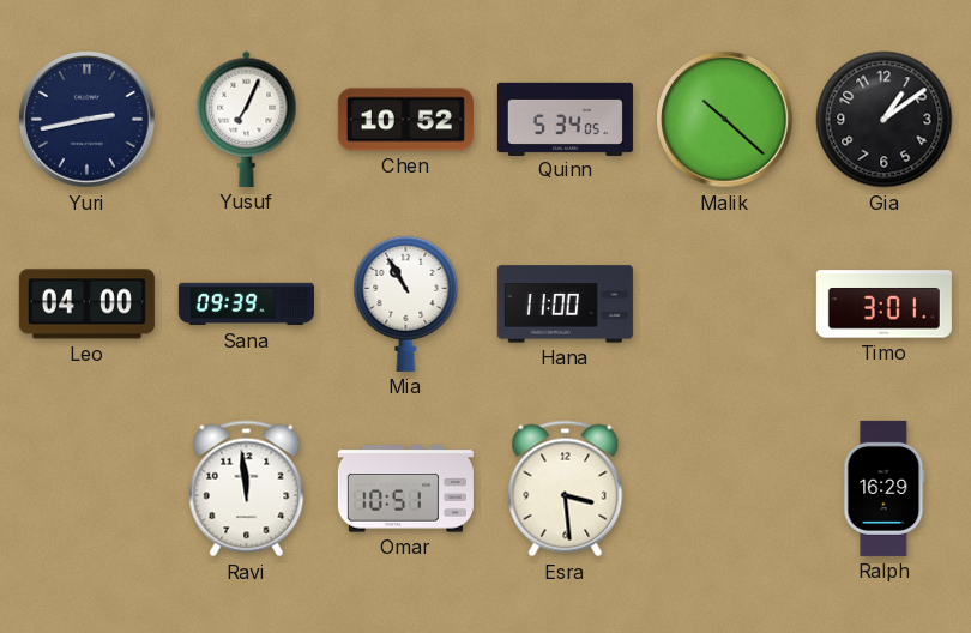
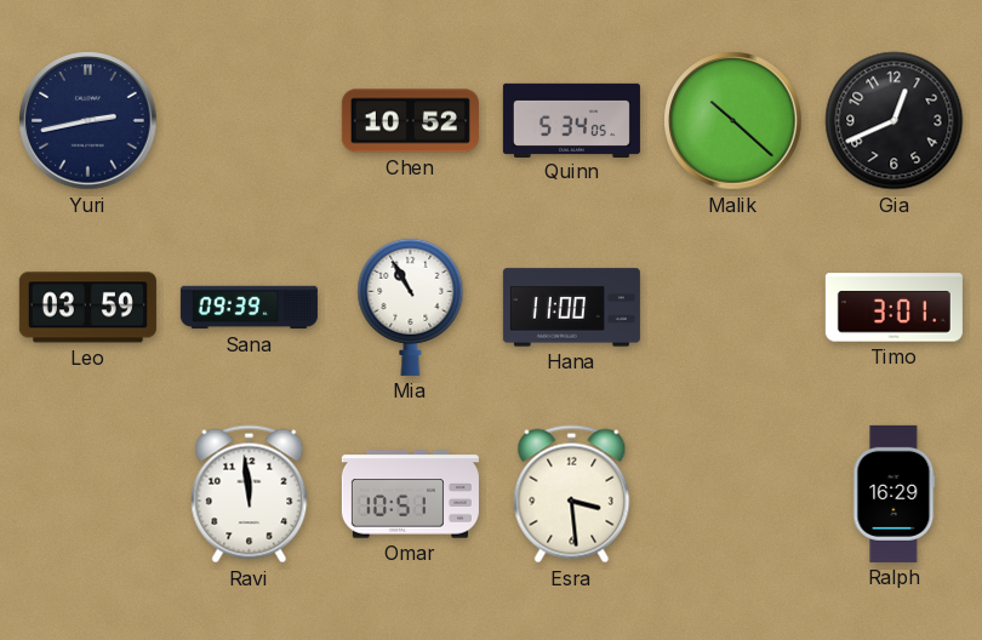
Yusuf: 7:04 -> none (247, 119)
Gia: 1:09 -> 12:41 (895, 121)
Leo: 04:00 -> 03:59 (87, 308)
